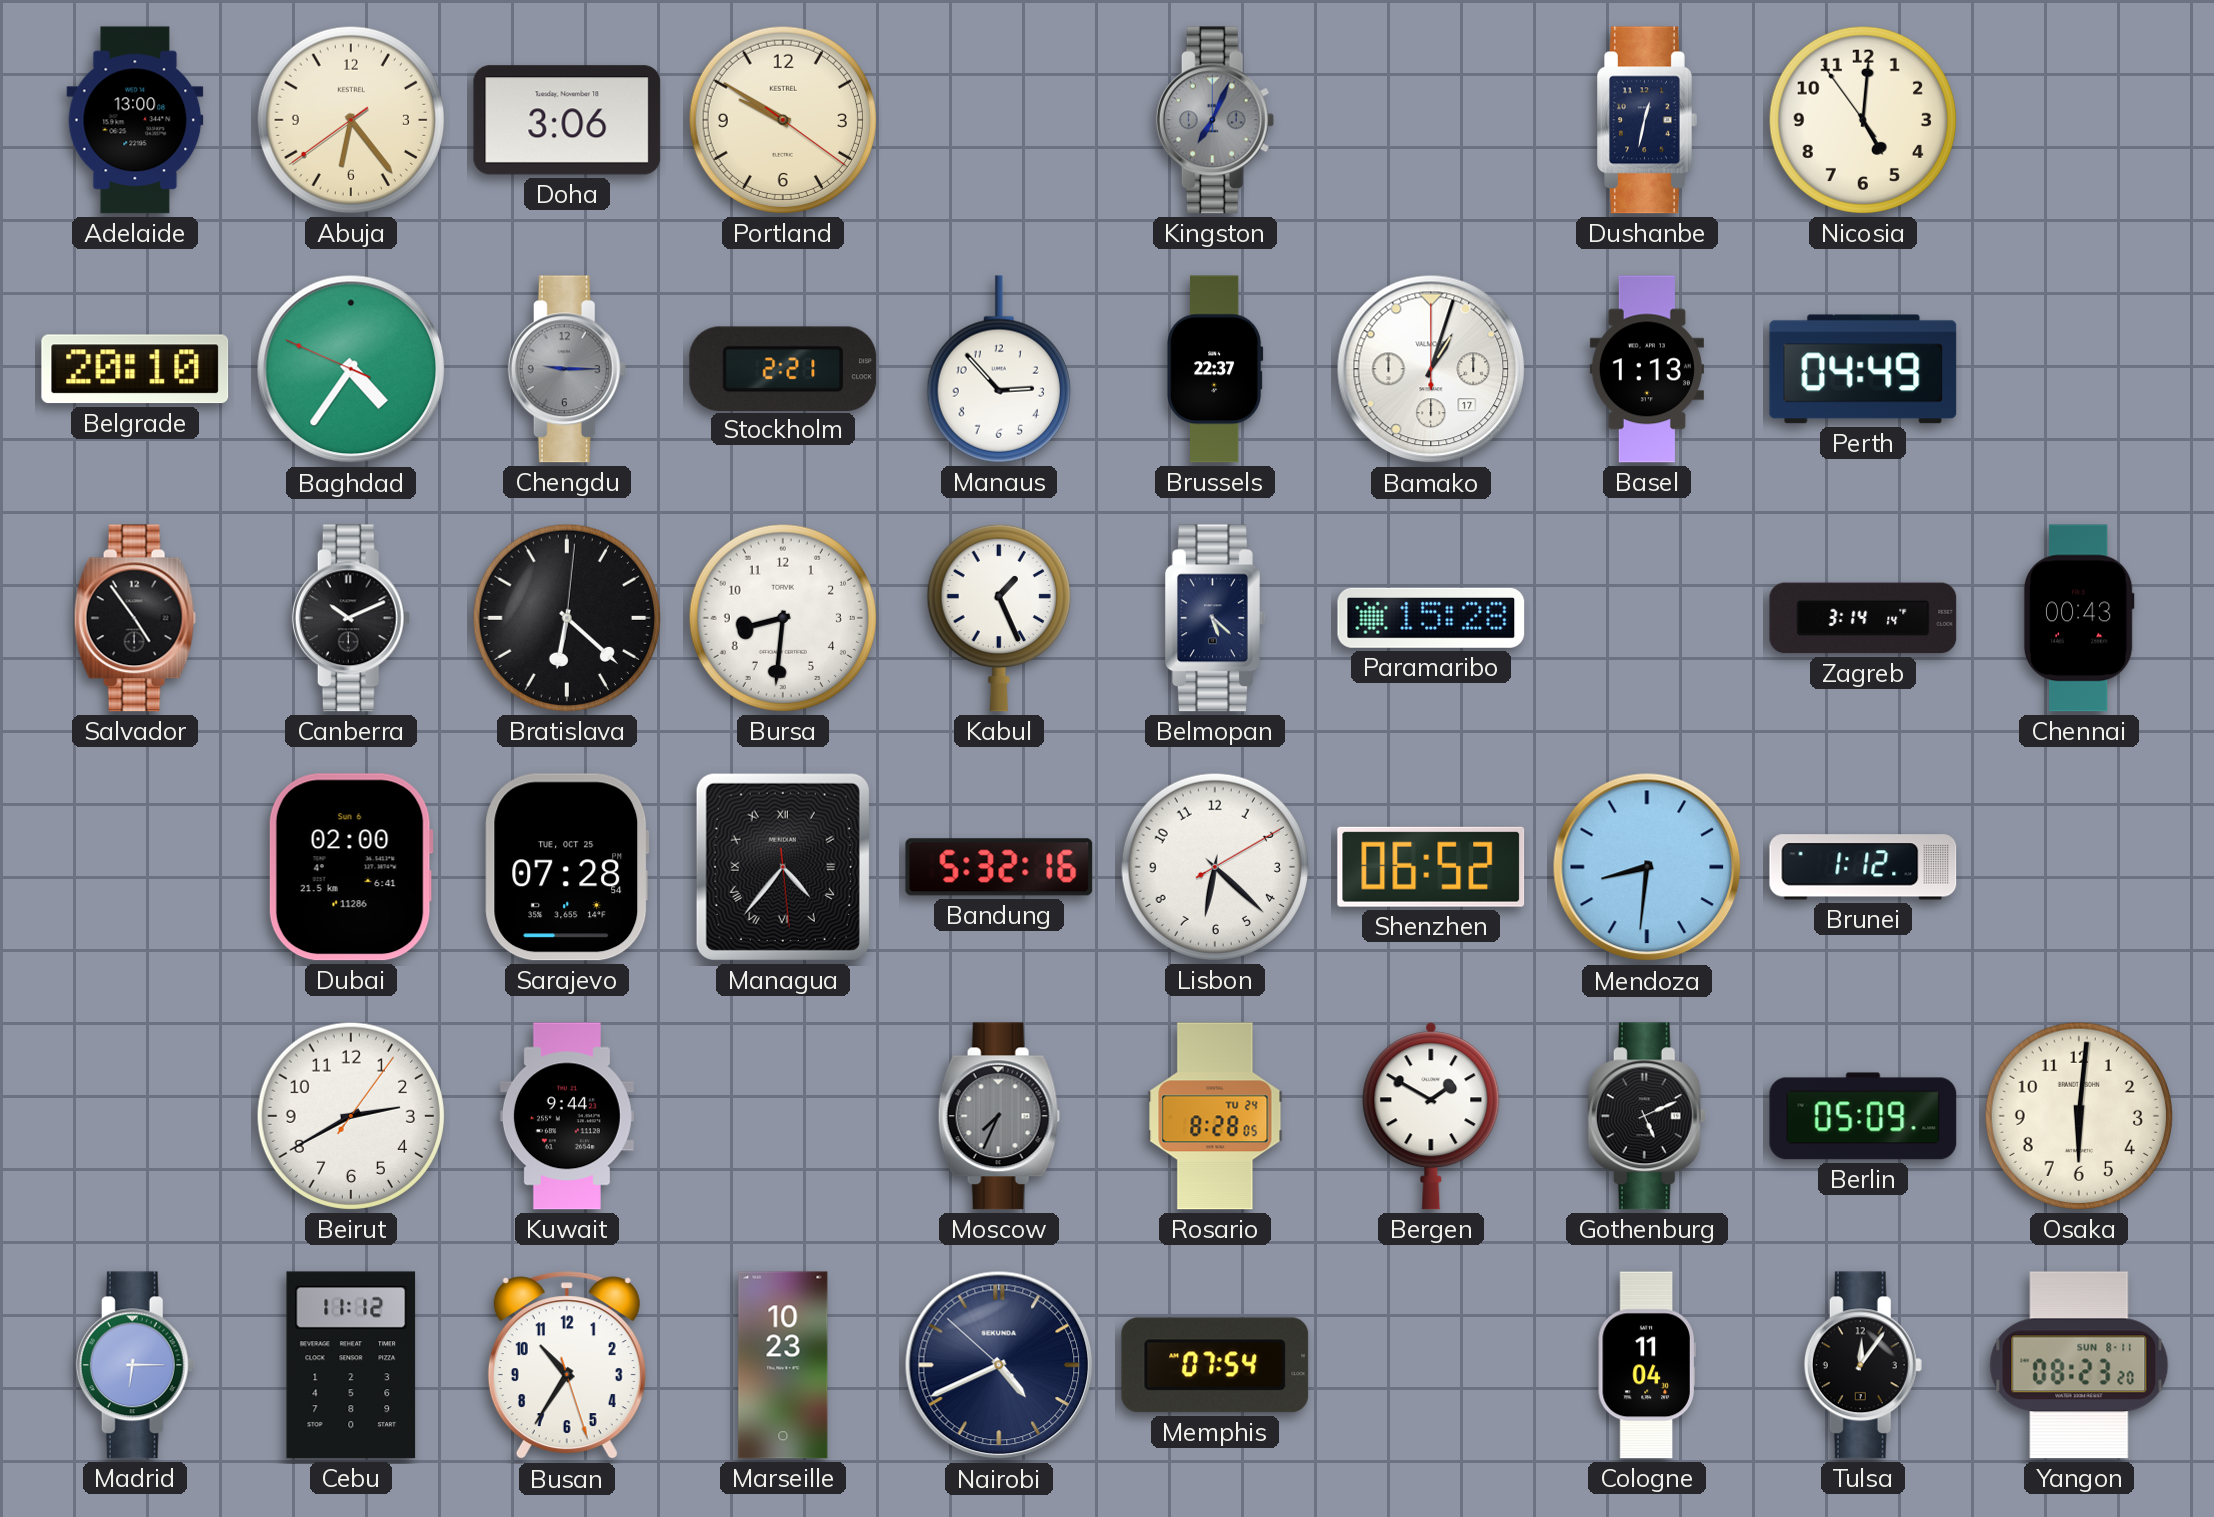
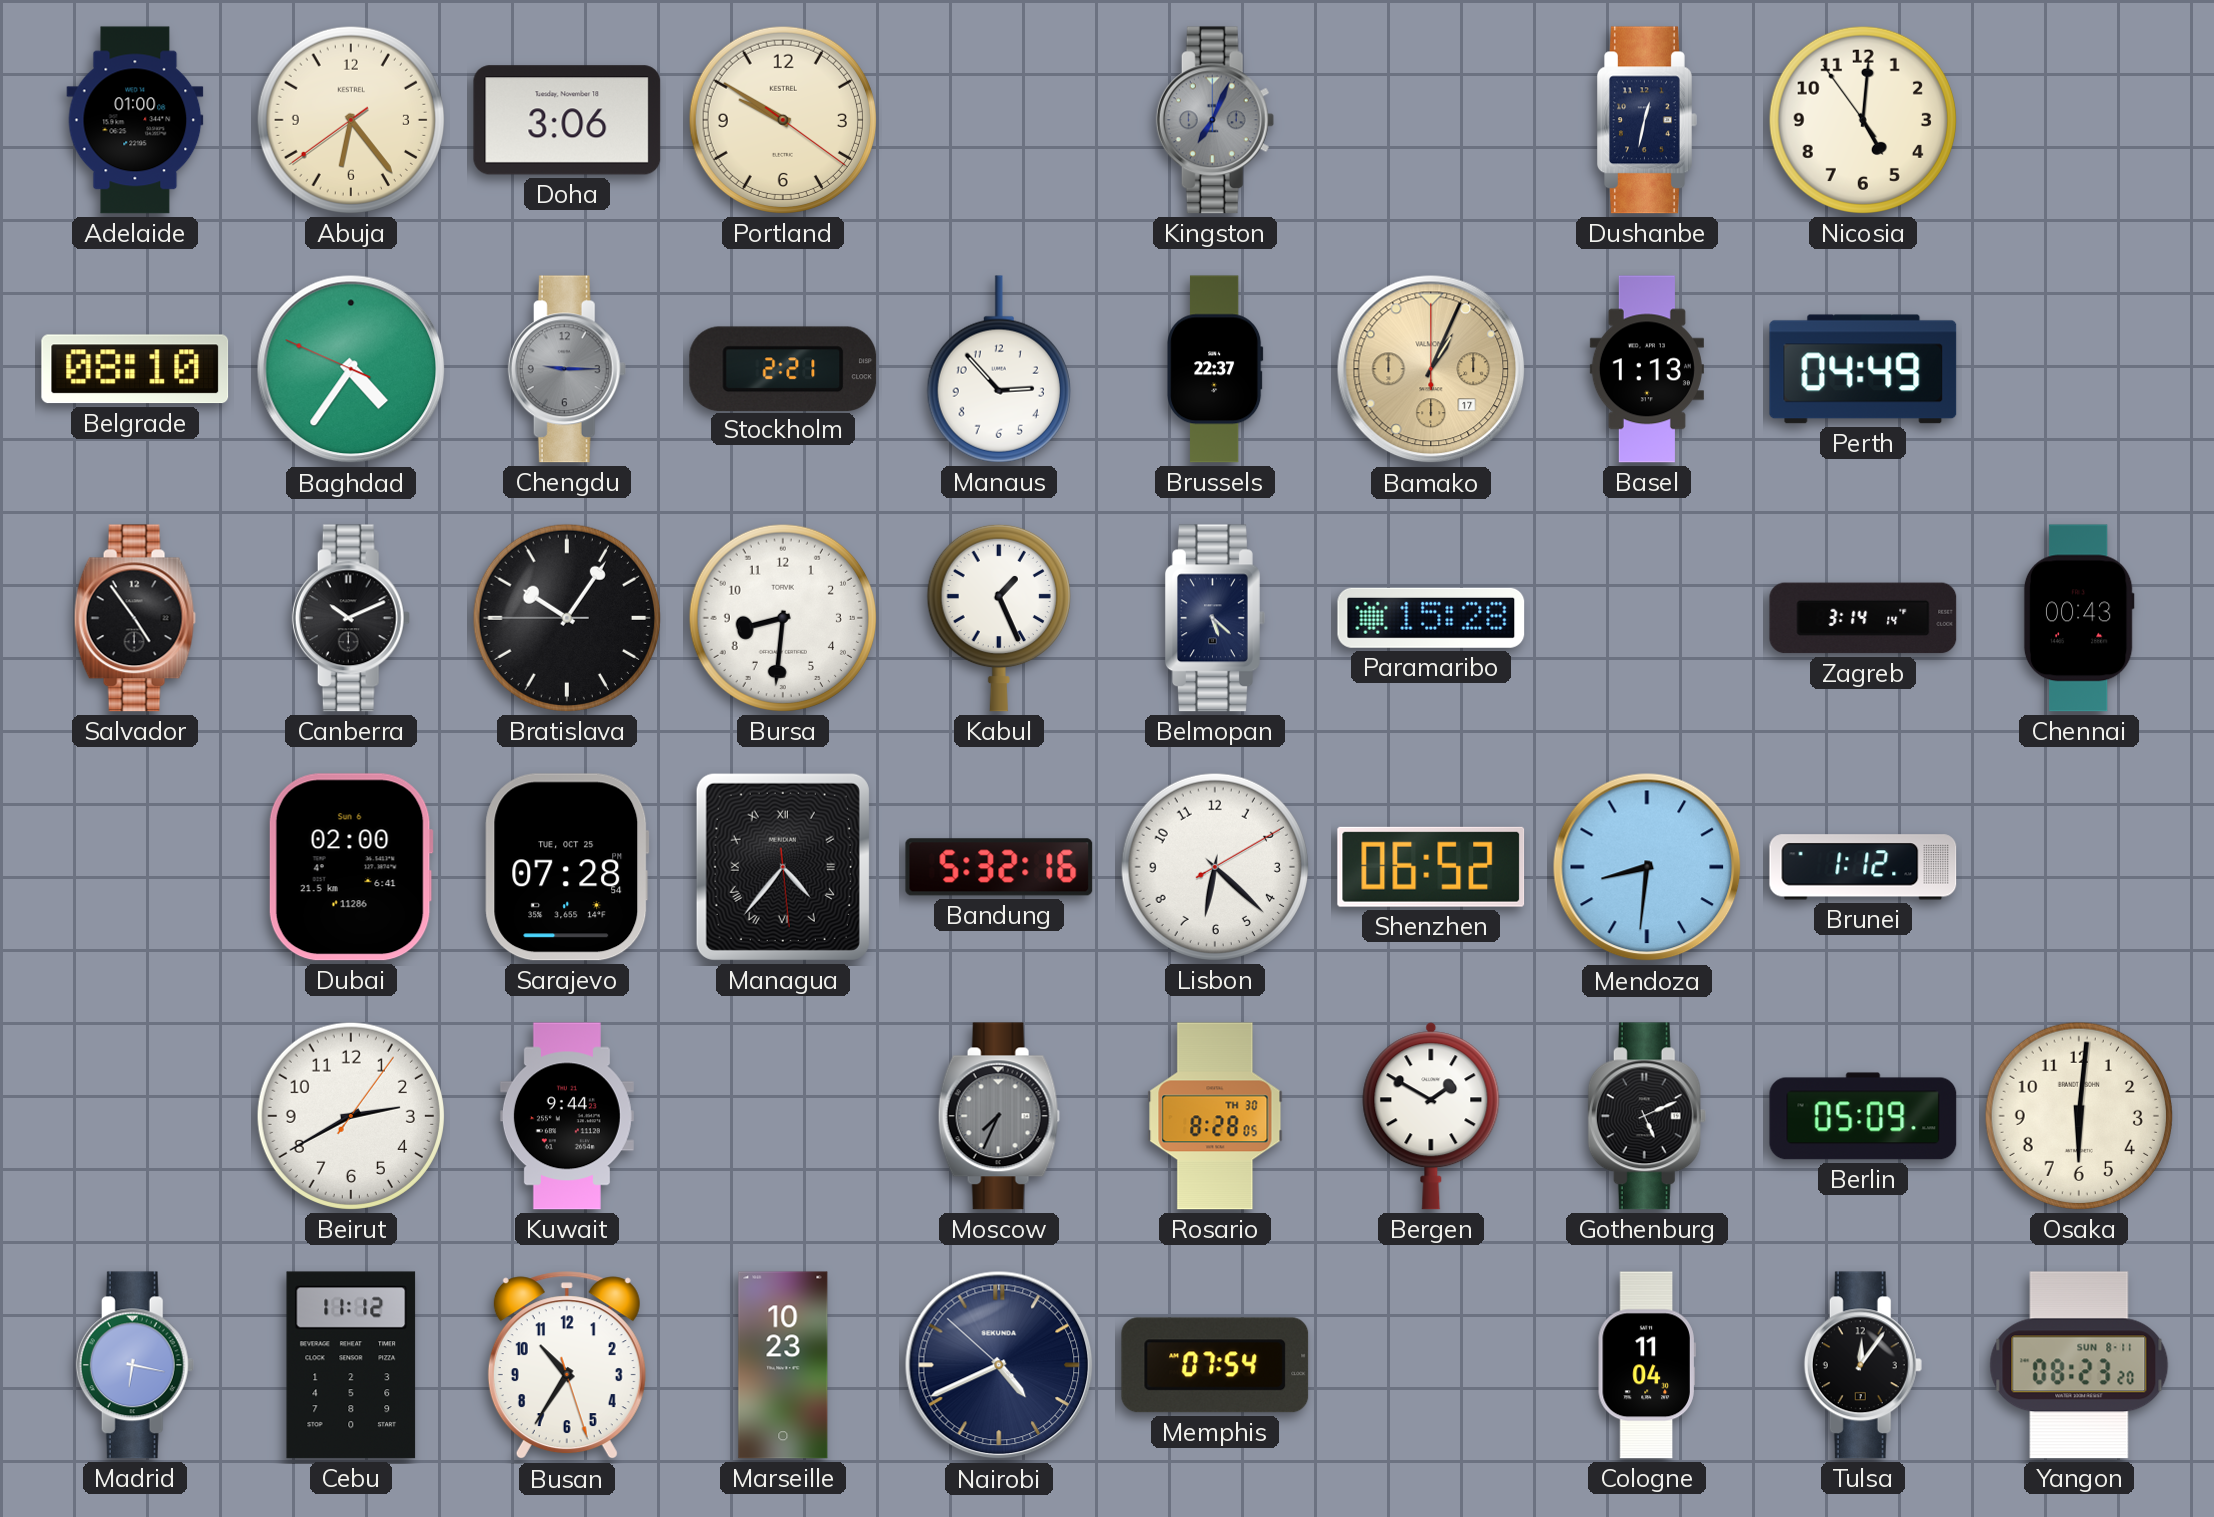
Adelaide: 13:00 -> 01:00 (135, 120)
Belgrade: 20:10 -> 08:10 (135, 369)
Bamako: 1:03 -> 1:04 (1431, 369)
Bamako dial: white -> champagne (1431, 369)
Bratislava: 6:22 -> 10:05 (567, 618)
Rosario date: TU 24 -> TH 30 (1215, 1116)
Madrid: 6:15 -> 6:17 (135, 1365)
